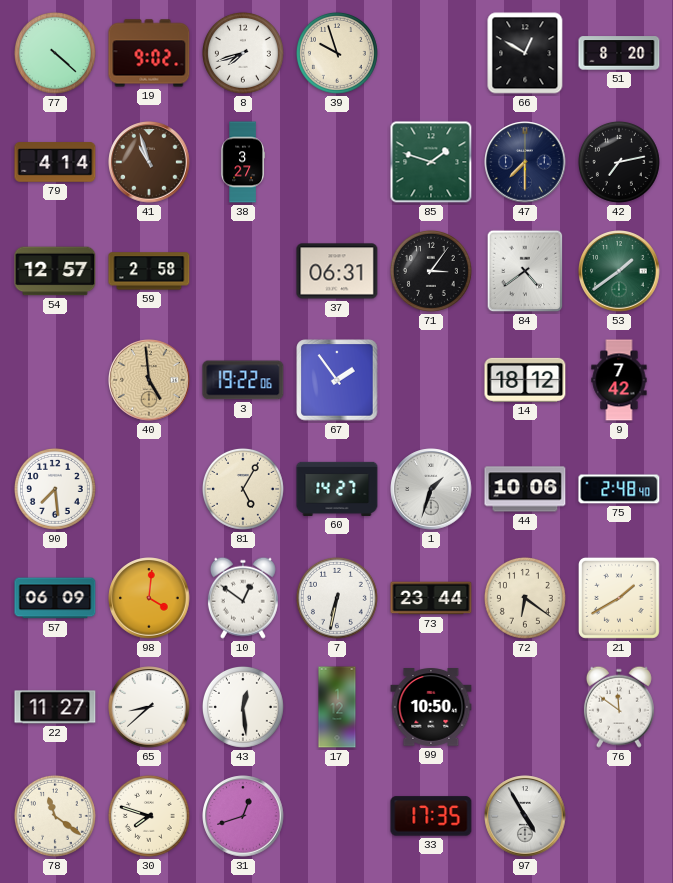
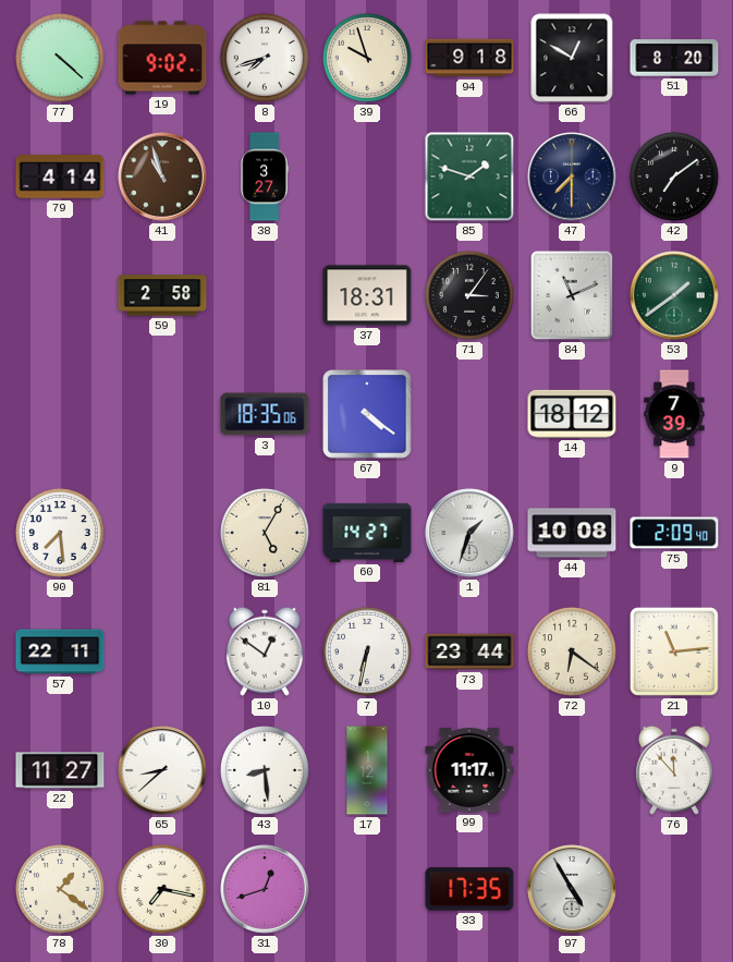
94: none -> 9:18 (469, 58)
42: 7:13 -> 7:09 (674, 176)
54: 12:57 -> none (55, 271)
37: 06:31 -> 18:31 (367, 295)
84: 4:39 -> 11:11 (572, 295)
40: 4:59 -> none (149, 380)
3: 19:22 -> 18:35 (265, 414)
67: 1:54 -> 4:21 (367, 414)
9: 7:42 -> 7:39 (674, 414)
44: 10:06 -> 10:08 (572, 533)
75: 2:48 -> 2:09 (674, 533)
57: 06:09 -> 22:11 (60, 652)
98: 4:01 -> none (149, 598)
21: 1:40 -> 11:14 (674, 652)
43: 12:29 -> 8:29 (265, 770)
99: 10:50 -> 11:17 (469, 770)
76: 11:51 -> 11:53 (674, 770)
78: 11:21 -> 1:21 (60, 889)
30: 7:48 -> 7:17 (162, 889)
